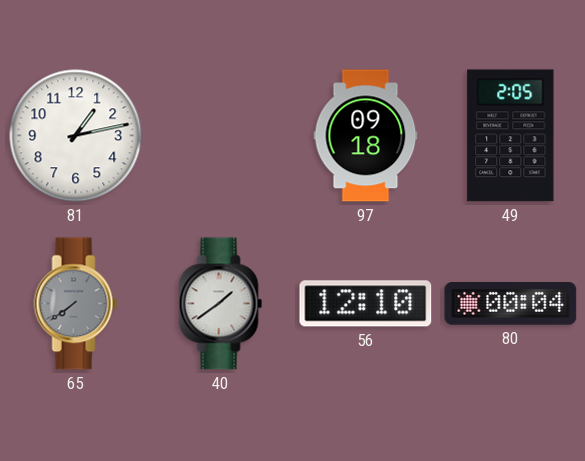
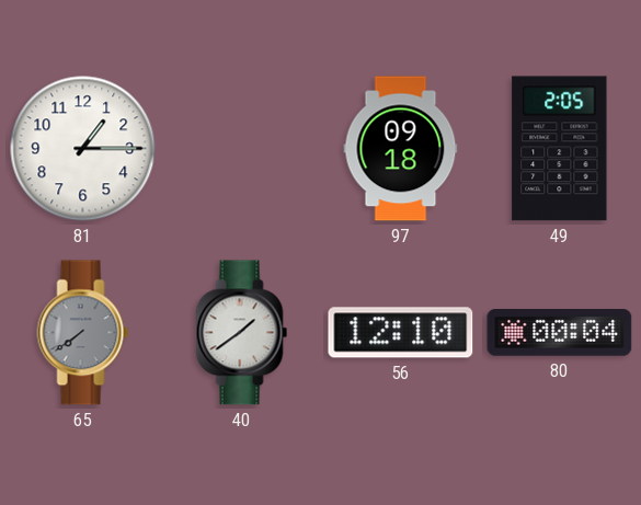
81: 1:13 -> 1:15 (83, 149)
